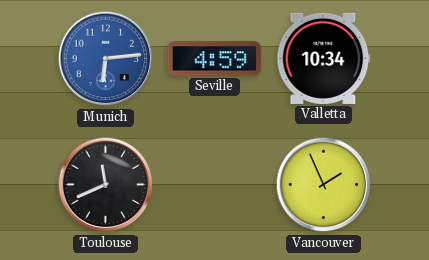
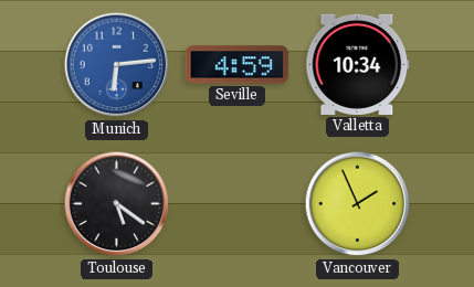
Toulouse: 11:41 -> 5:21 (117, 204)
